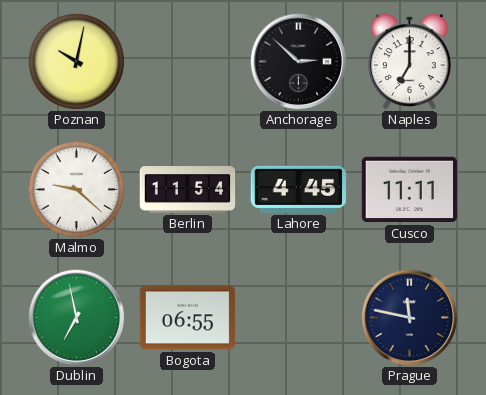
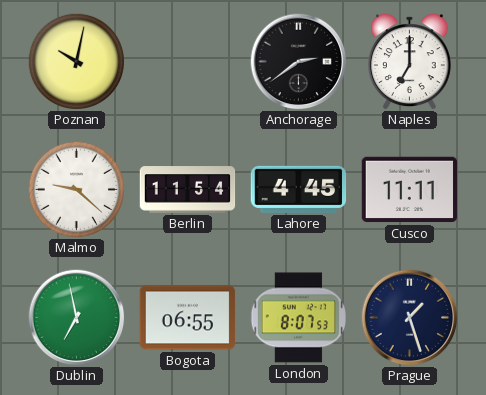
Anchorage: 2:52 -> 2:39 (299, 62)
London: none -> 8:07 (298, 318)
Prague: 11:47 -> 1:27 (410, 318)
